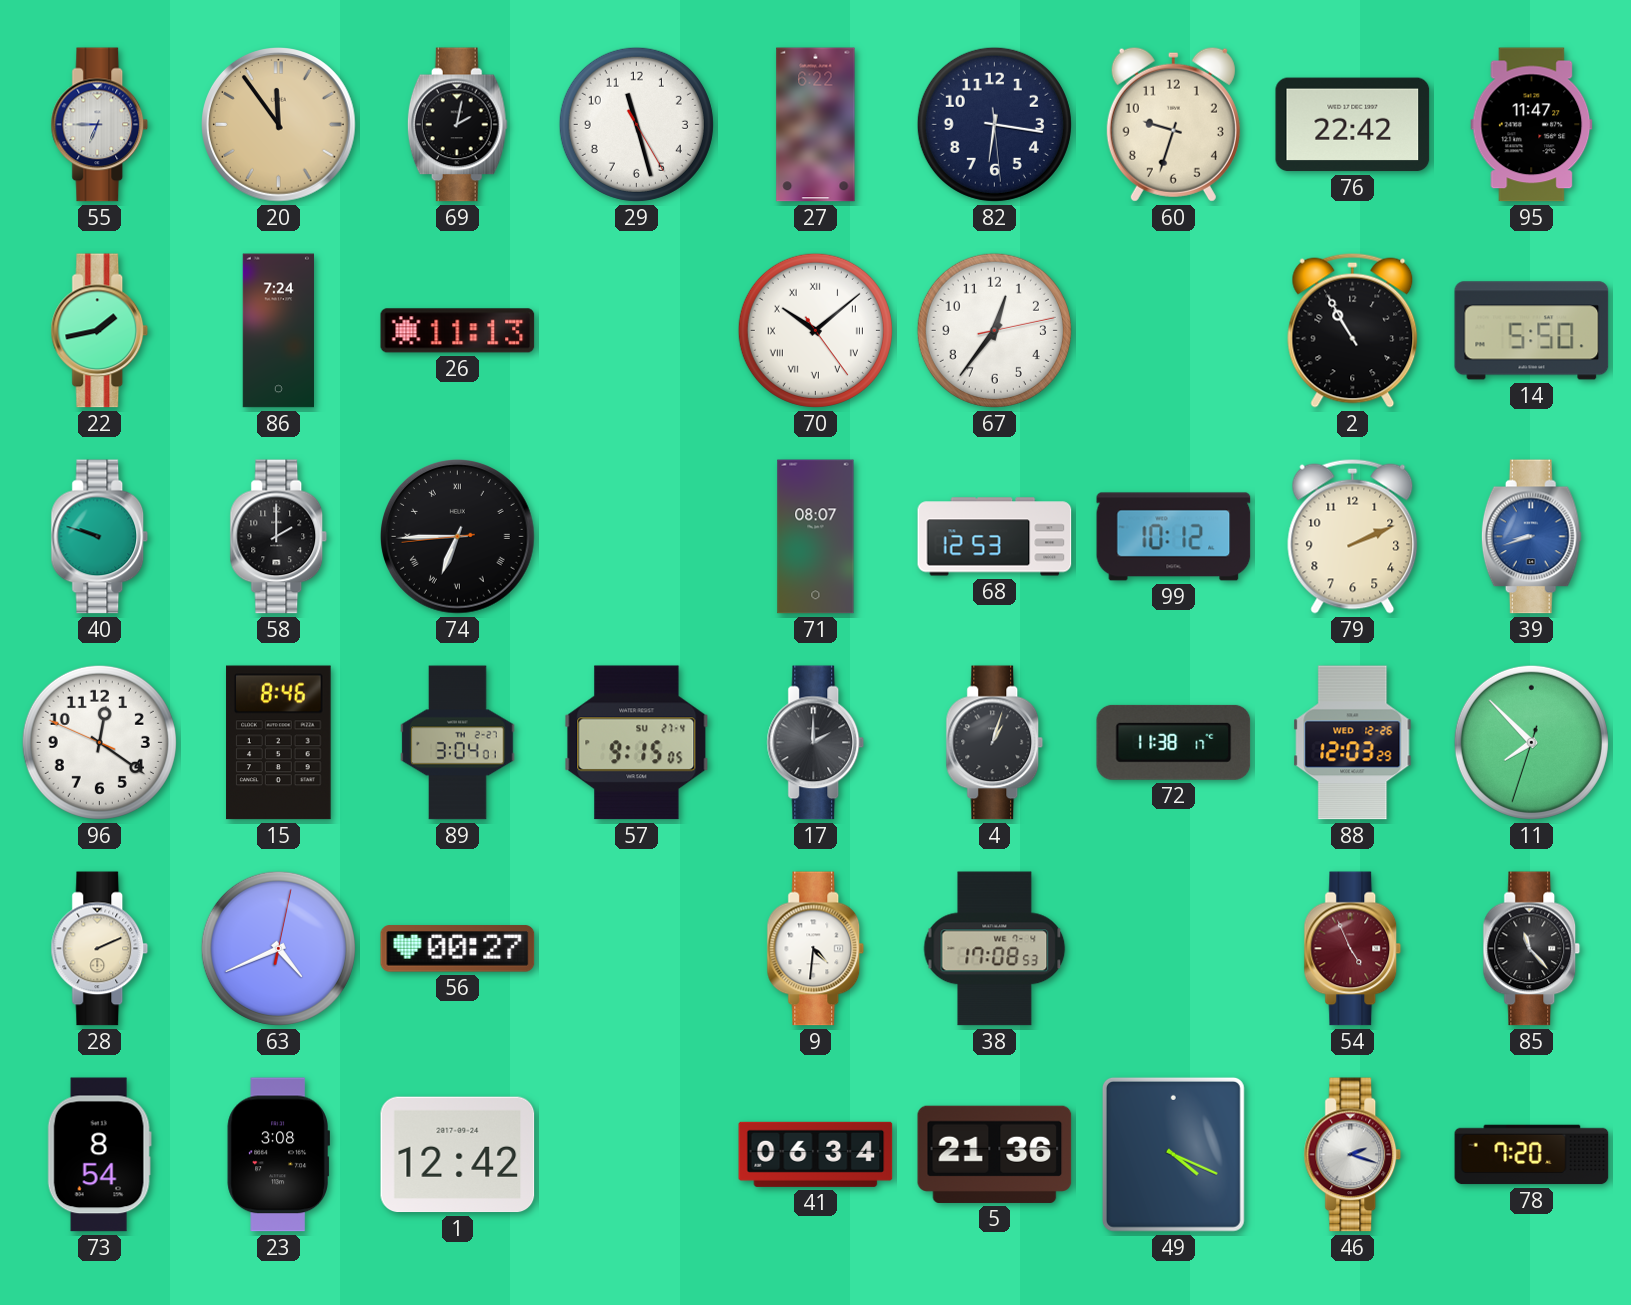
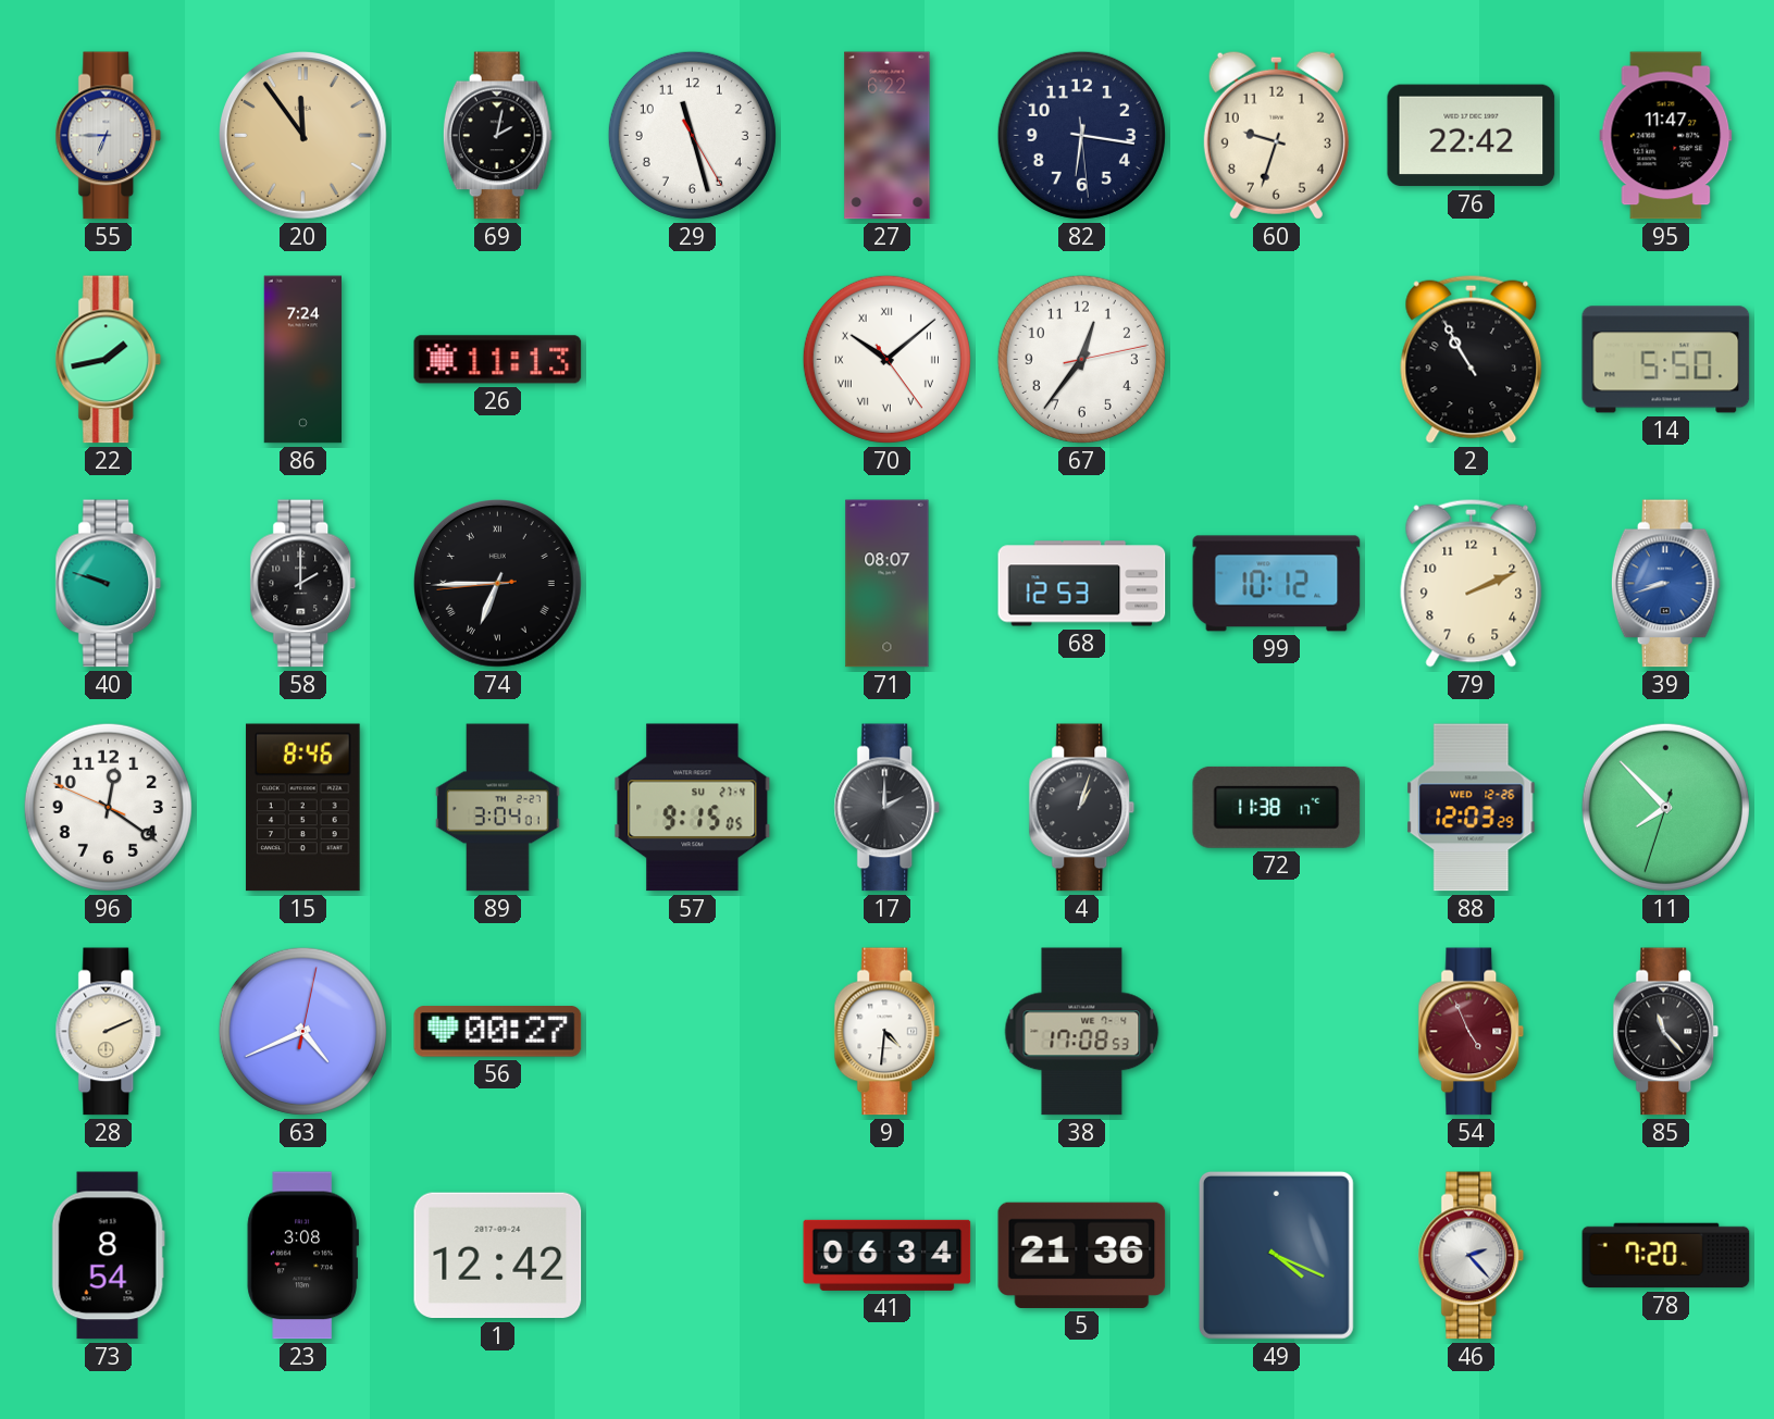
46: 2:18 -> 2:23 (1472, 1256)
